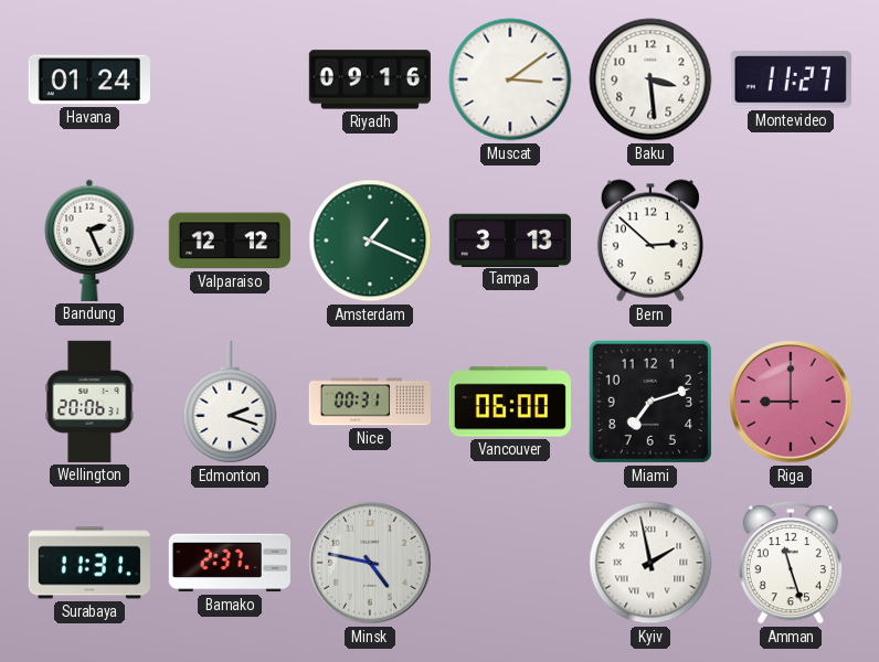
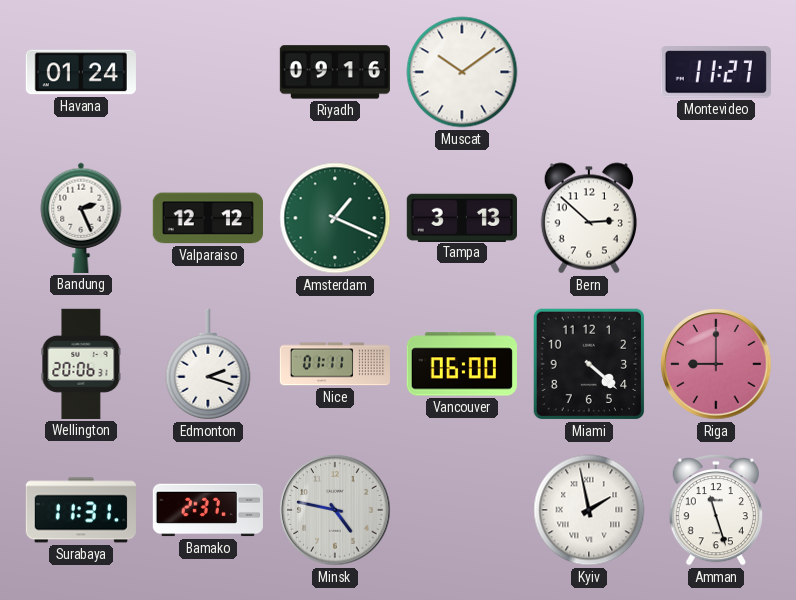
Muscat: 3:09 -> 10:09 (462, 72)
Baku: 3:29 -> none (650, 79)
Nice: 00:31 -> 01:11 (334, 364)
Miami: 7:12 -> 4:22 (589, 364)
